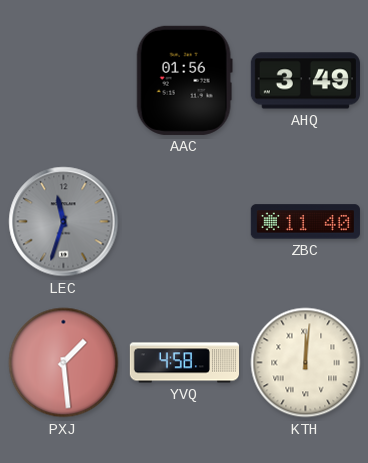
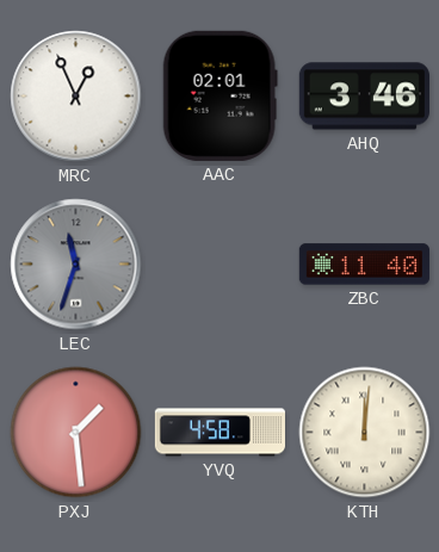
MRC: none -> 12:56 (76, 97)
AAC: 01:56 -> 02:01 (219, 95)
AHQ: 3:49 -> 3:46 (364, 97)
